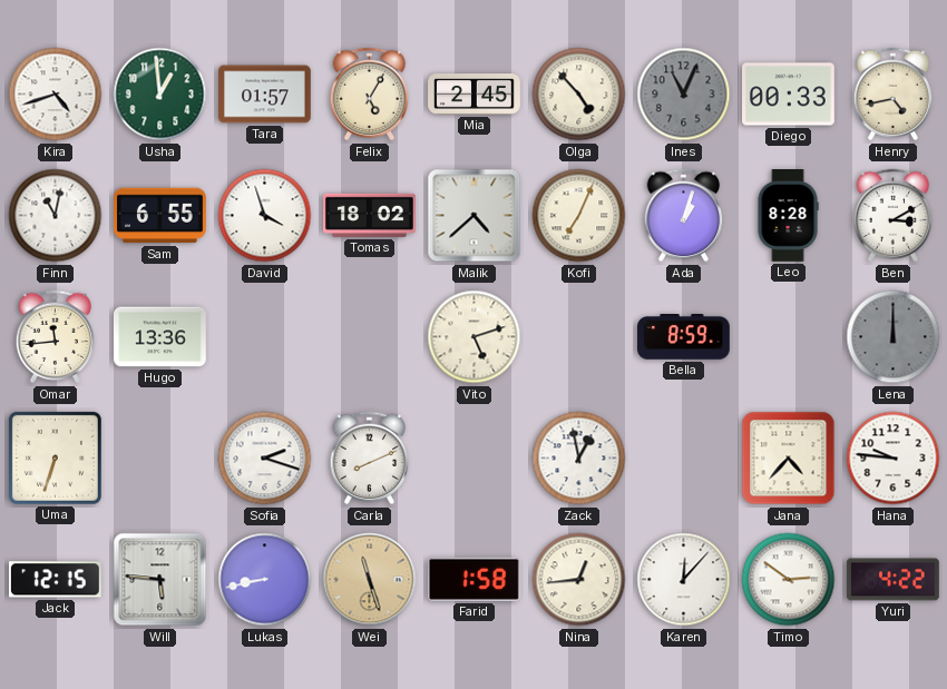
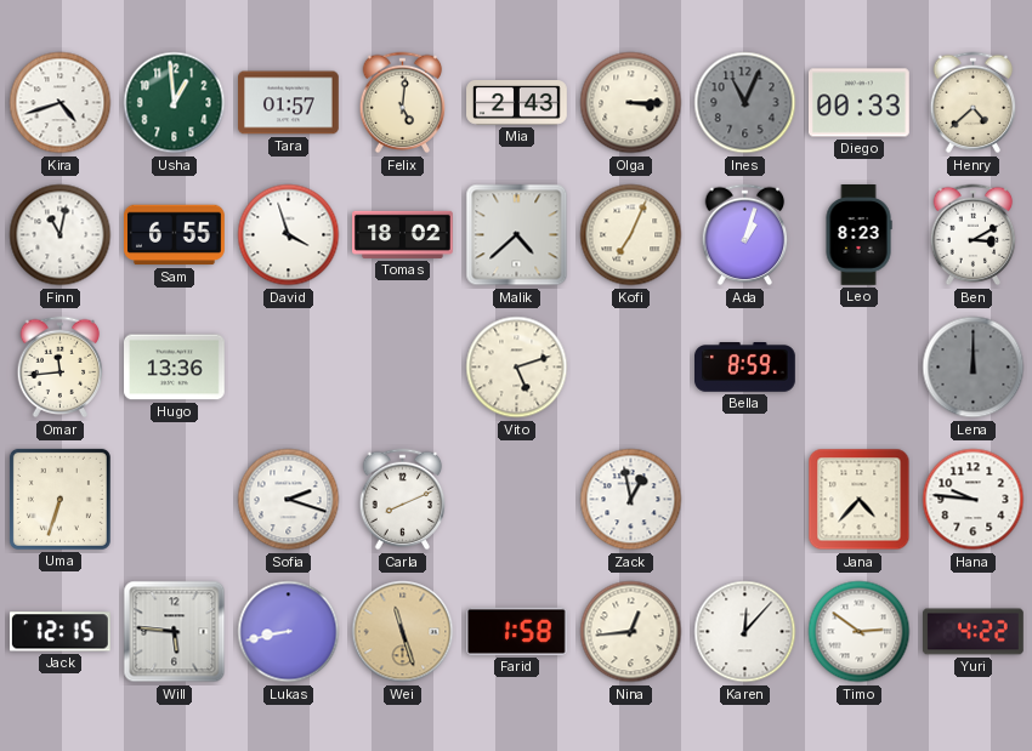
Felix: 5:05 -> 5:01 (403, 103)
Mia: 2:45 -> 2:43 (517, 103)
Olga: 4:53 -> 3:15 (631, 103)
Henry: 4:43 -> 4:38 (974, 103)
Leo: 8:28 -> 8:23 (858, 235)
